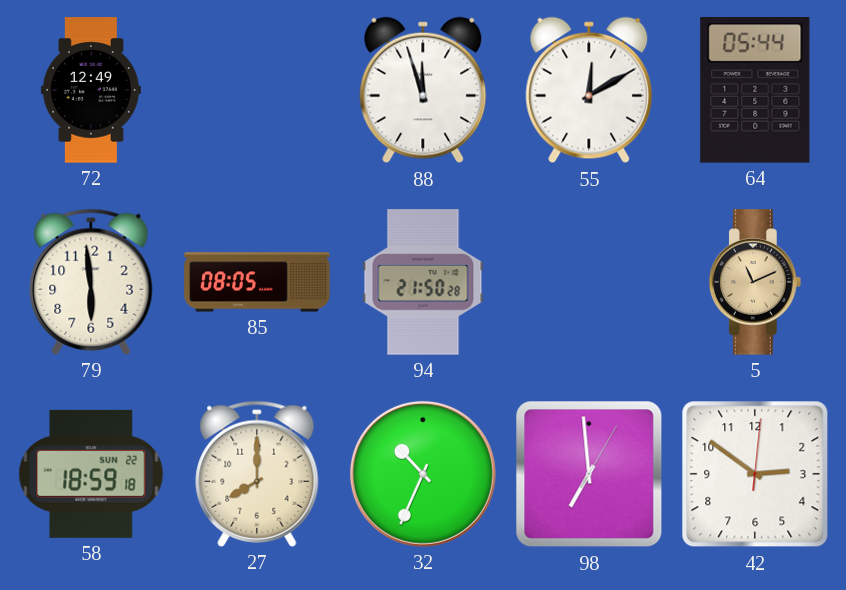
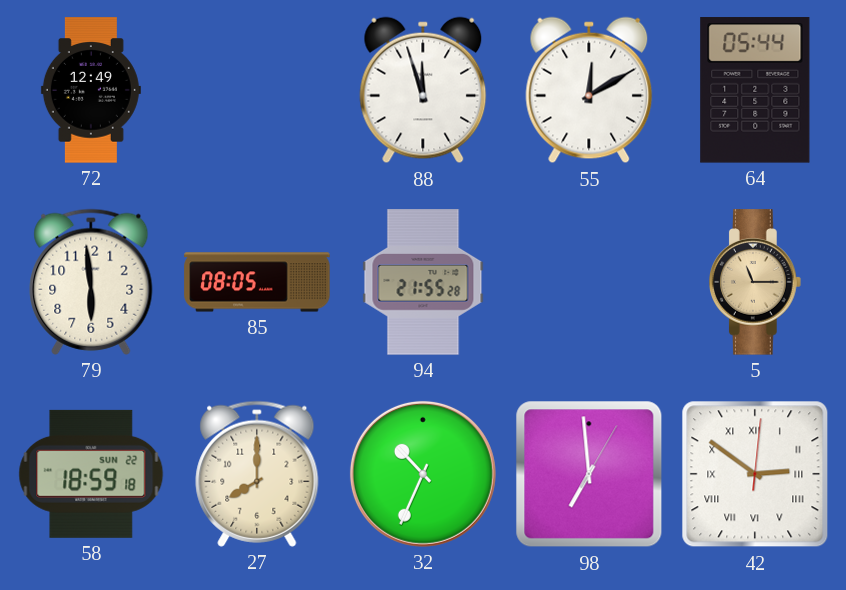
94: 21:50 -> 21:55 (423, 282)
5: 11:11 -> 11:15 (756, 282)
42 numerals: Arabic -> Roman (755, 474)
